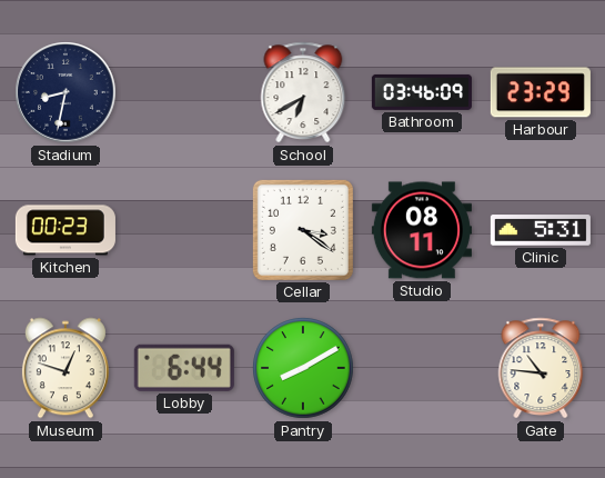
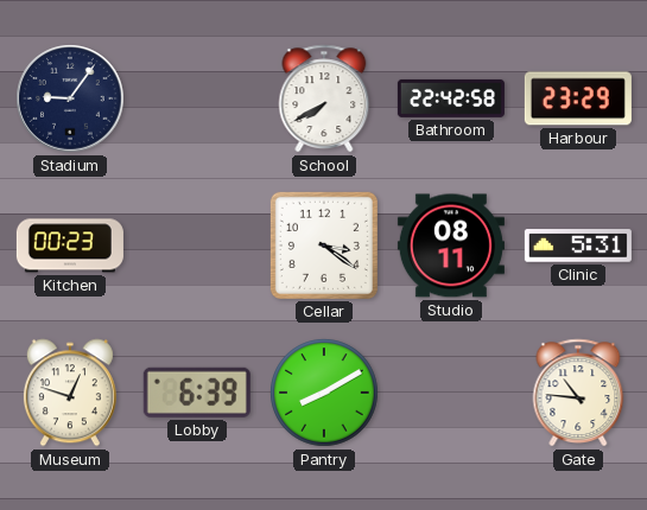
Stadium: 8:32 -> 9:06 (70, 98)
School: 6:40 -> 7:40 (324, 98)
Bathroom: 03:46 -> 22:42 (451, 98)
Lobby: 6:44 -> 6:39 (197, 393)
